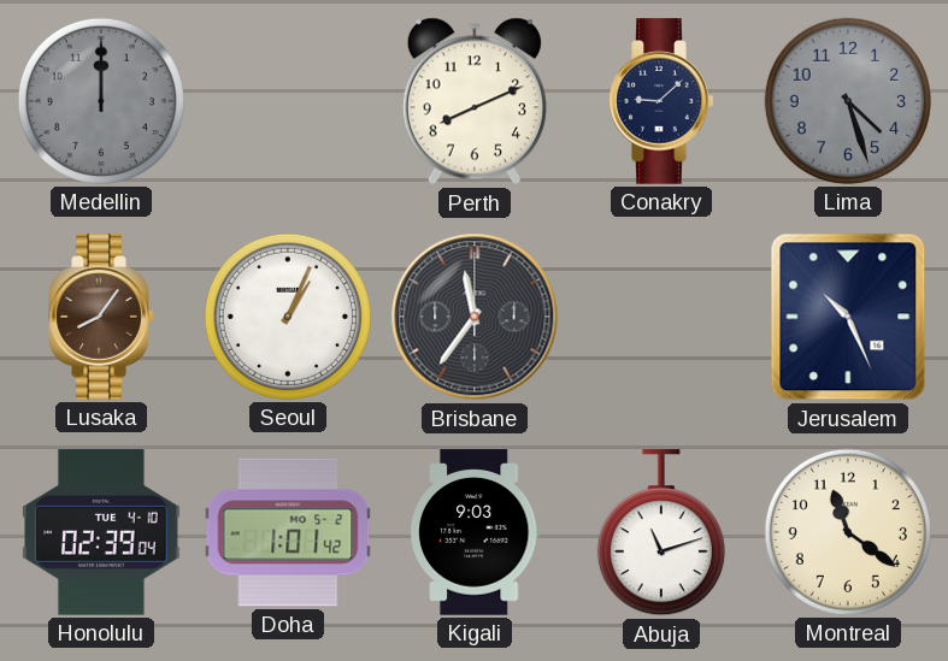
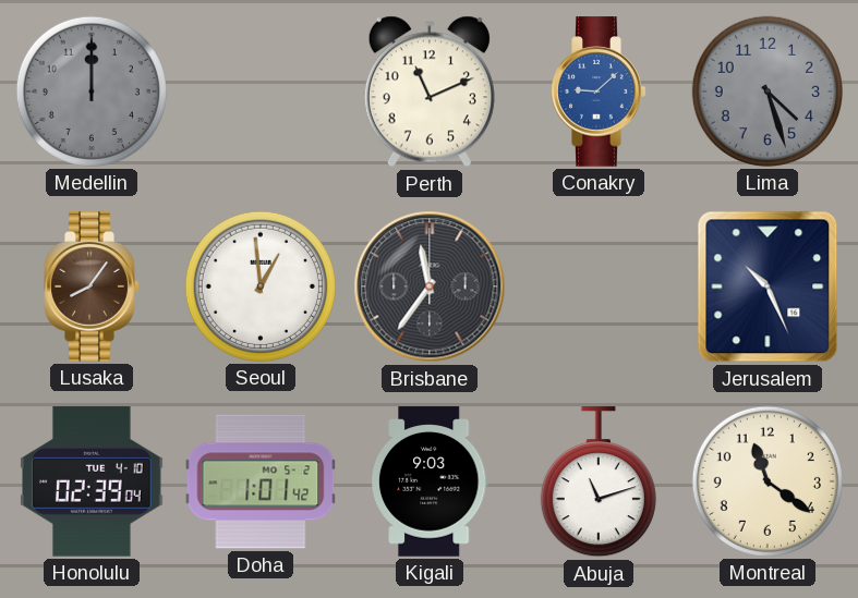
Perth: 8:11 -> 11:11 (430, 91)
Conakry dial: navy -> blue (599, 91)
Seoul: 1:04 -> 12:59 (261, 286)
